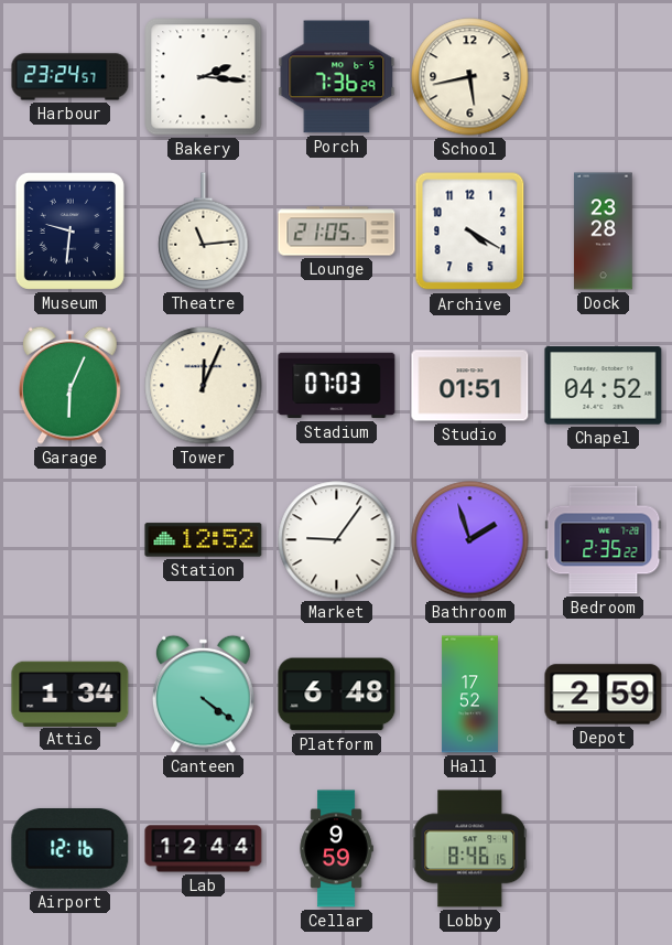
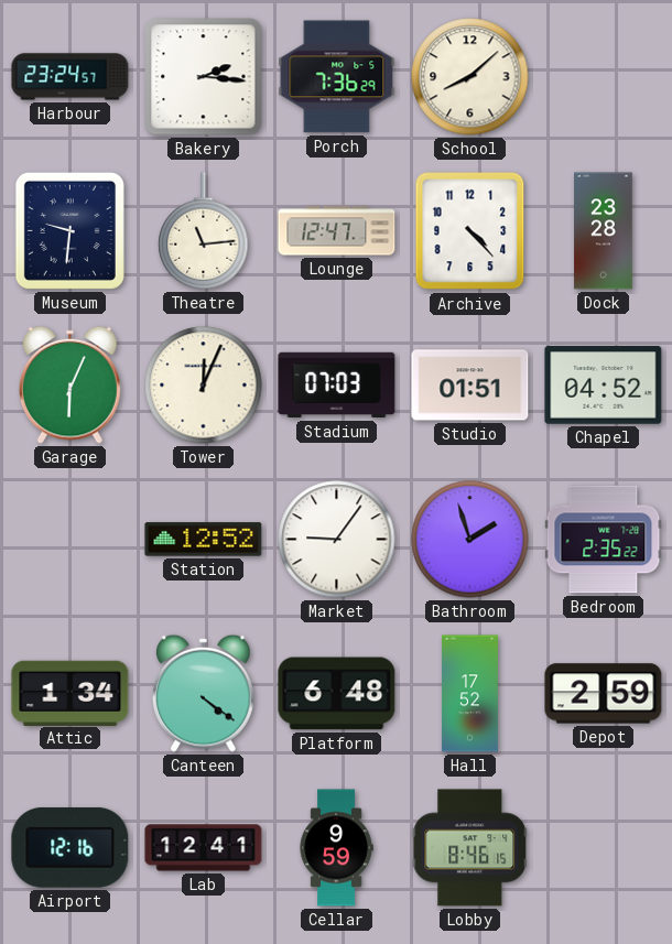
School: 5:43 -> 8:08 (470, 77)
Lounge: 21:05 -> 12:47 (337, 231)
Archive: 4:20 -> 4:23 (470, 231)
Lab: 12:44 -> 12:41 (204, 848)
